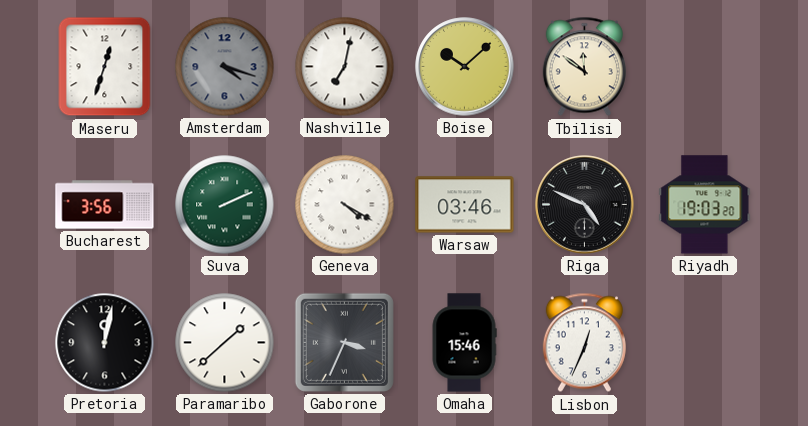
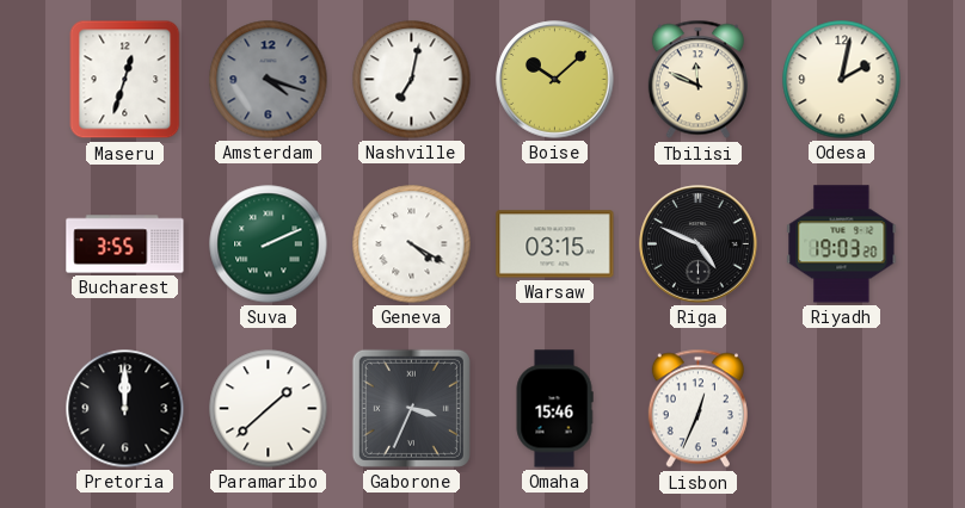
Tbilisi: 11:51 -> 11:49 (697, 80)
Odesa: none -> 2:02 (842, 80)
Bucharest: 3:56 -> 3:55 (125, 244)
Warsaw: 03:46 -> 03:15 (555, 244)
Pretoria: 12:02 -> 12:00 (125, 409)
